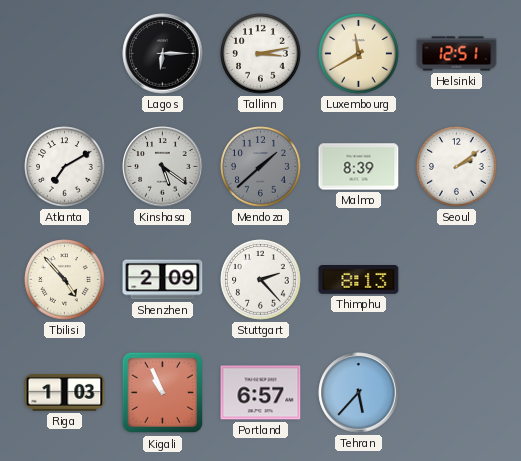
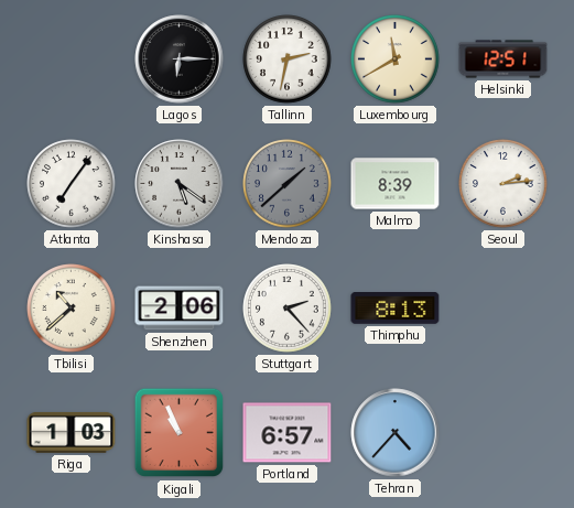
Tallinn: 3:13 -> 2:32 (288, 60)
Atlanta: 7:10 -> 7:06 (72, 184)
Seoul: 2:09 -> 2:14 (503, 184)
Tbilisi: 4:53 -> 10:38 (72, 309)
Shenzhen: 2:09 -> 2:06 (180, 309)
Tehran: 5:37 -> 4:37 (396, 433)
